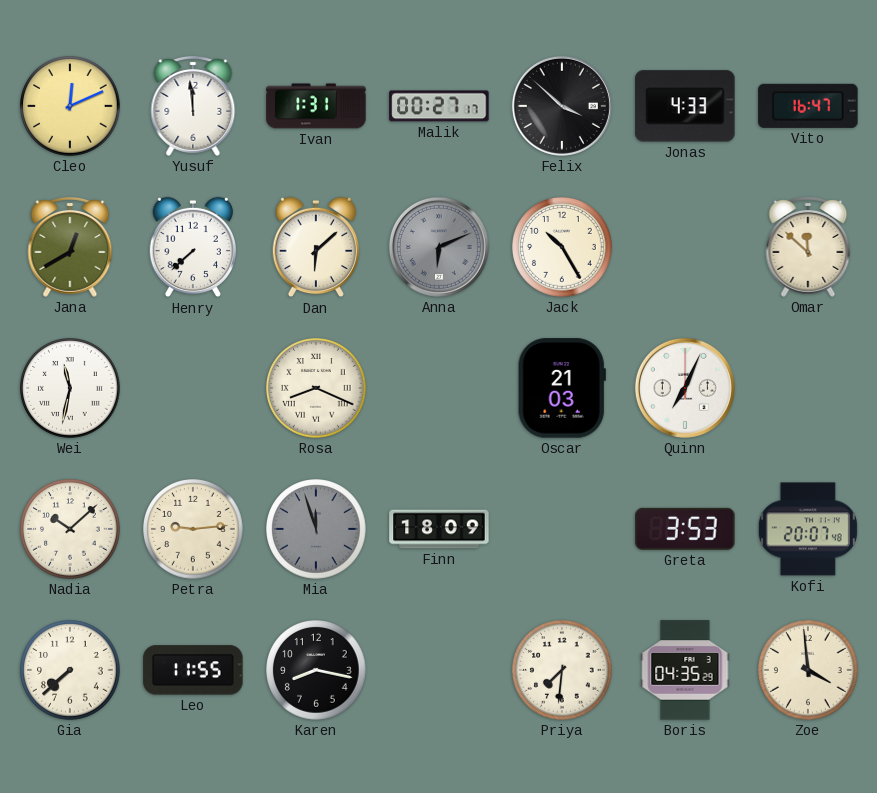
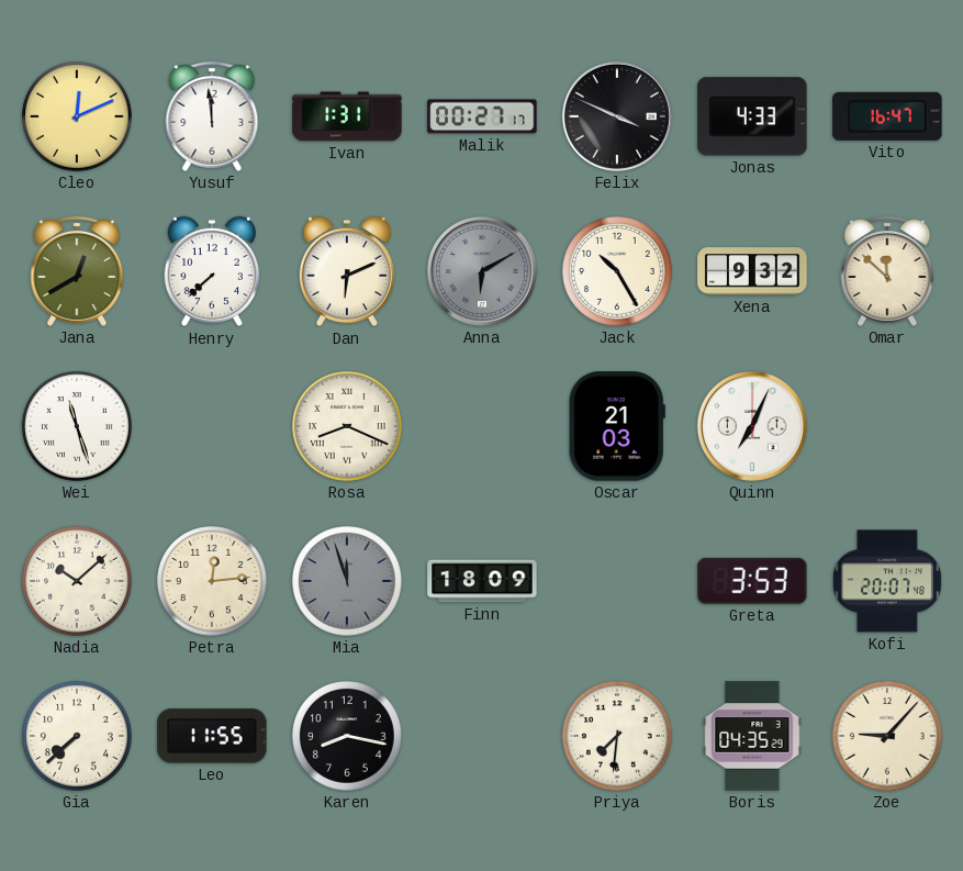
Felix: 3:52 -> 3:49 (617, 116)
Dan: 6:08 -> 6:11 (346, 271)
Anna: 6:11 -> 6:10 (482, 271)
Xena: none -> 9:32 (752, 271)
Wei: 11:32 -> 11:27 (77, 426)
Petra: 9:14 -> 12:14 (212, 581)
Zoe: 3:59 -> 9:07 (887, 736)
